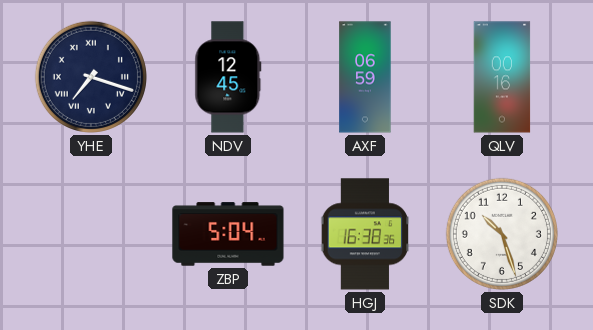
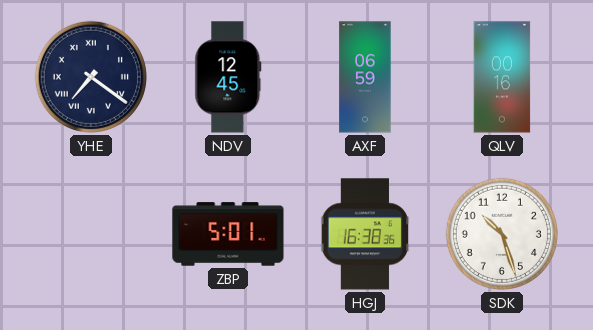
YHE: 7:18 -> 7:21 (91, 77)
ZBP: 5:04 -> 5:01 (228, 234)
